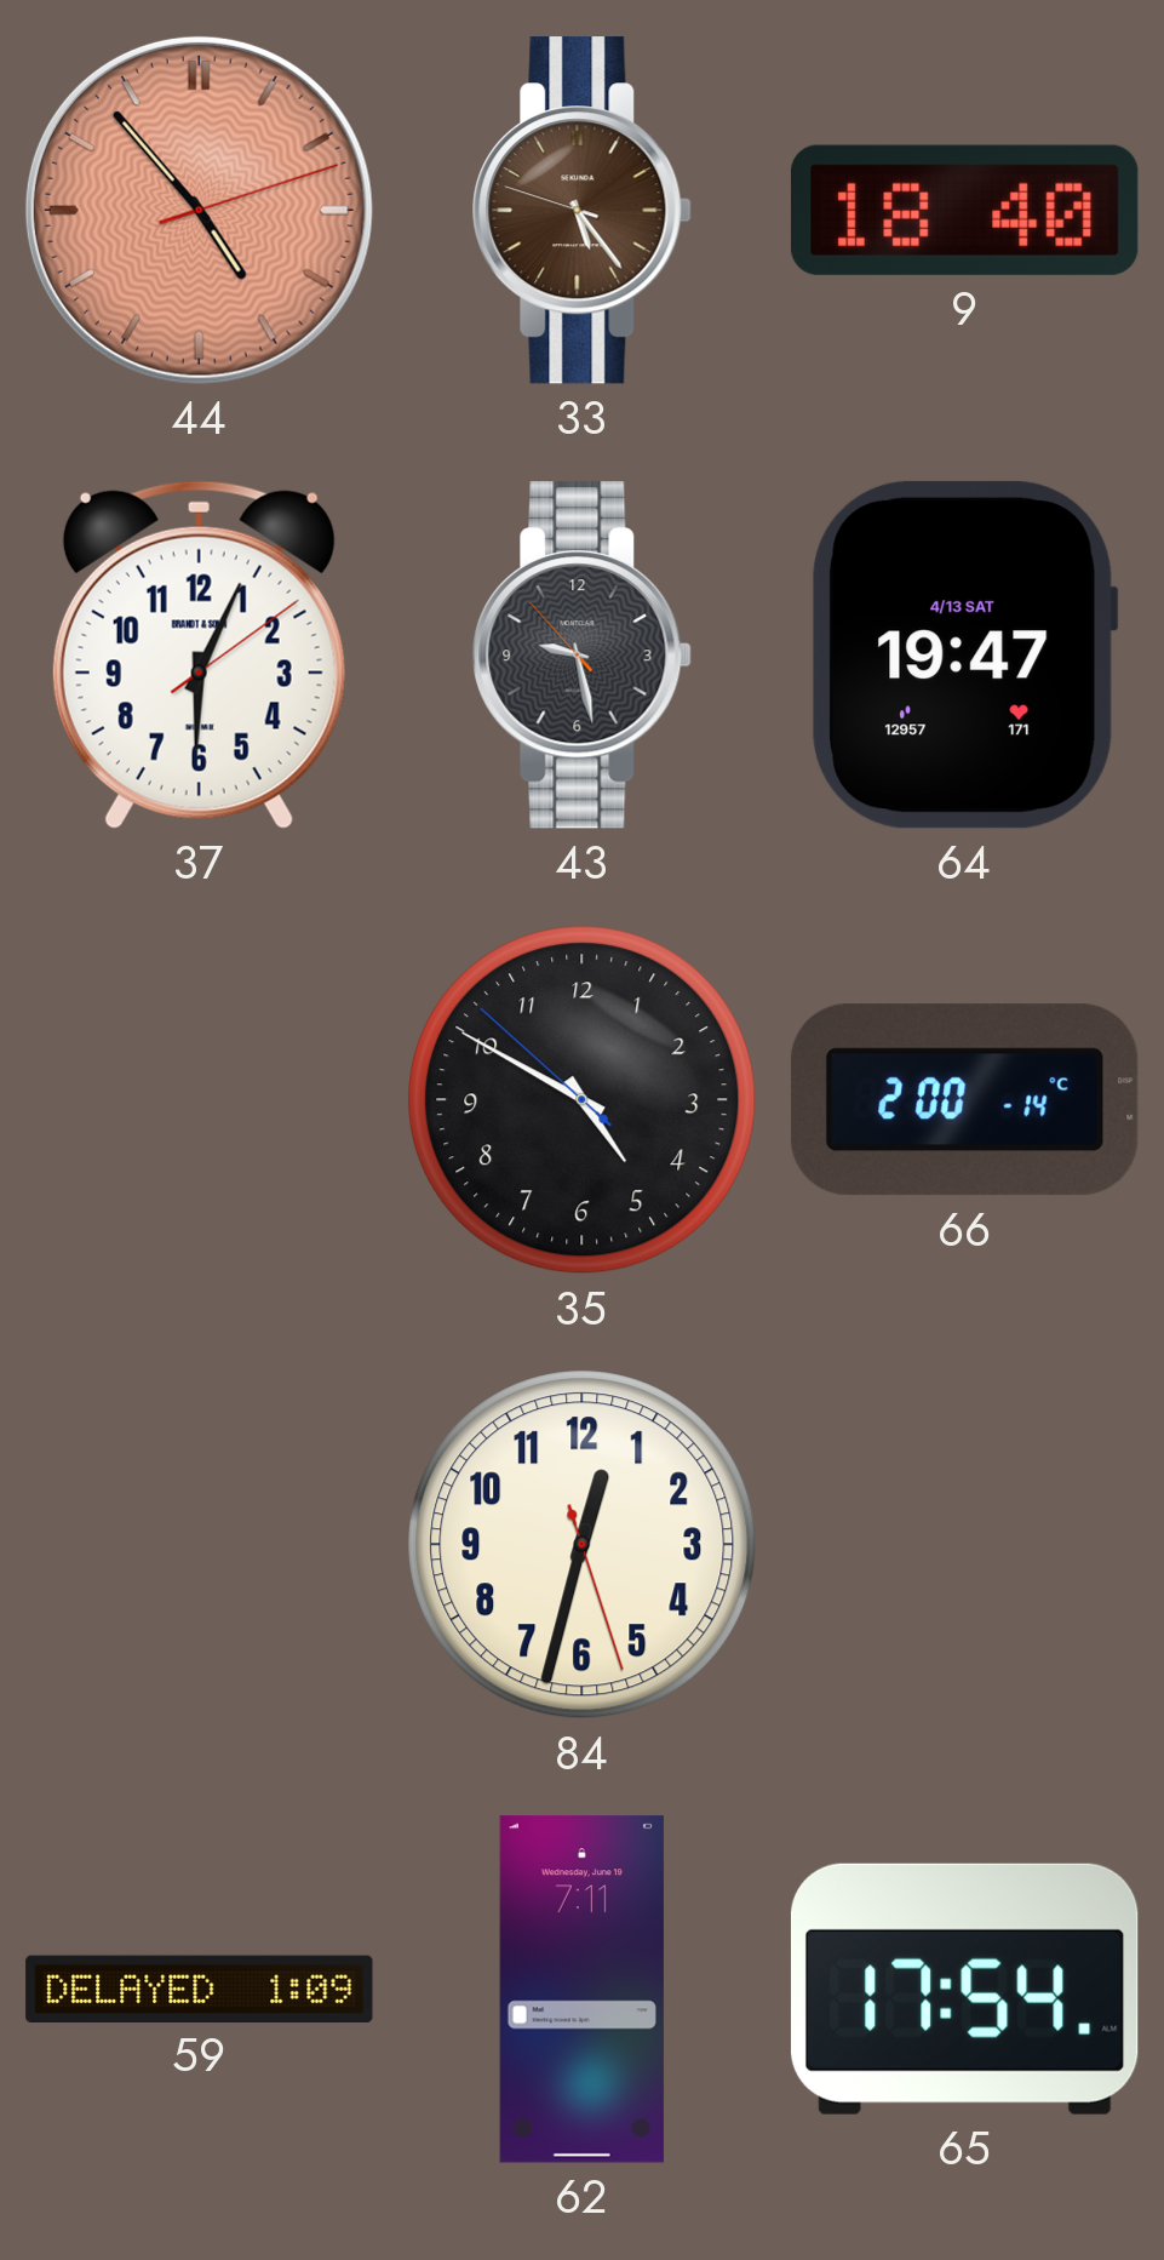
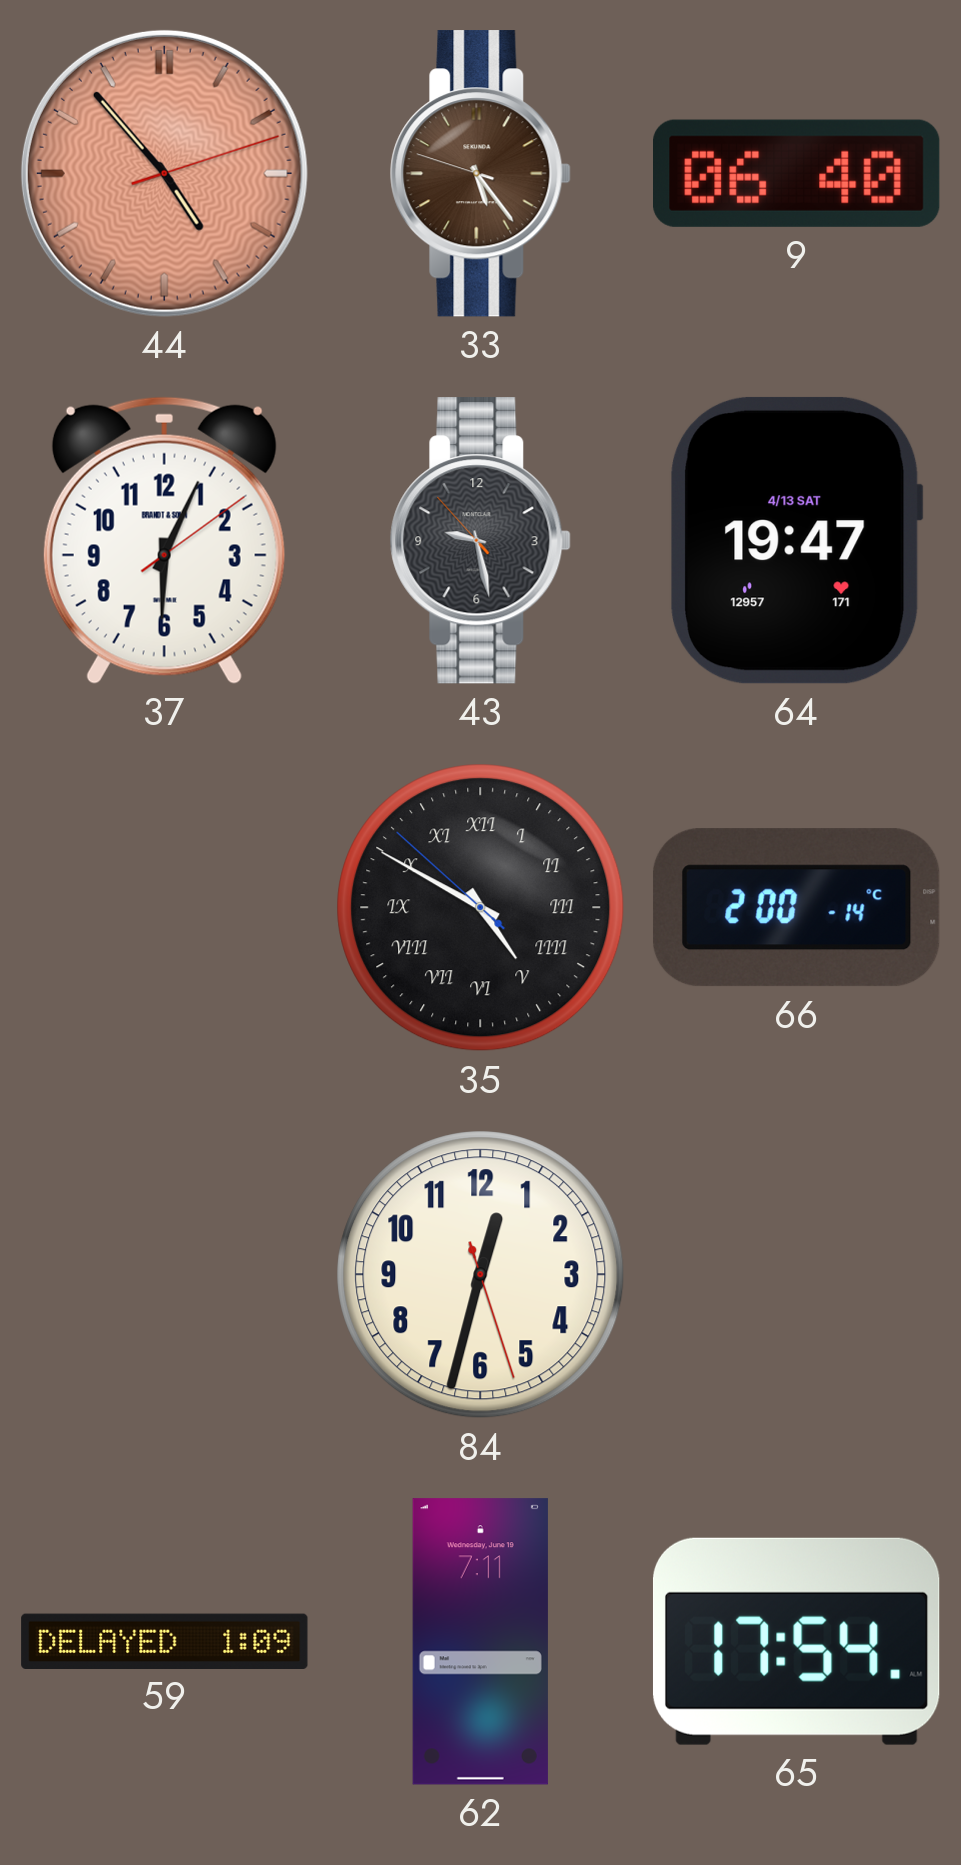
9: 18:40 -> 06:40 (797, 173)
35 numerals: Arabic -> Roman (481, 908)
